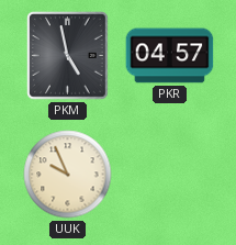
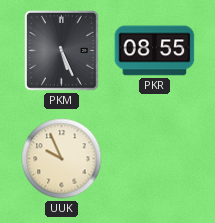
PKM: 4:58 -> 5:26 (62, 51)
PKR: 04:57 -> 08:55 (155, 51)
